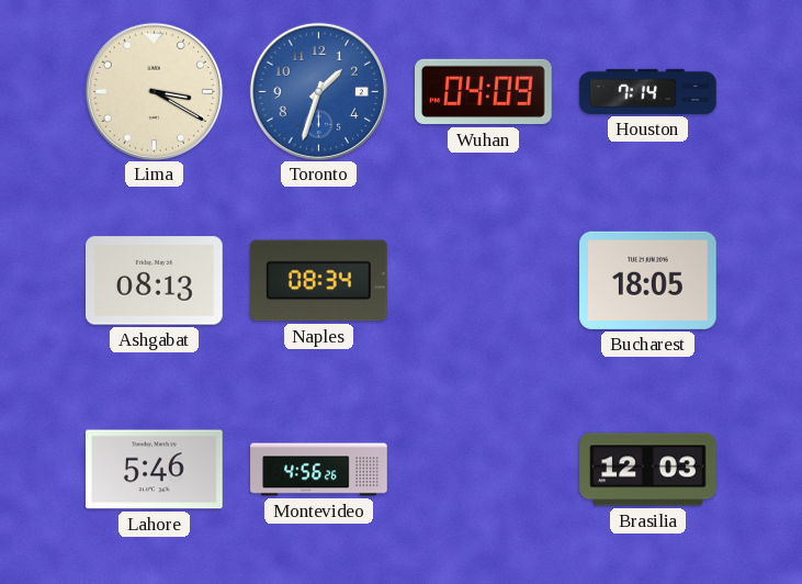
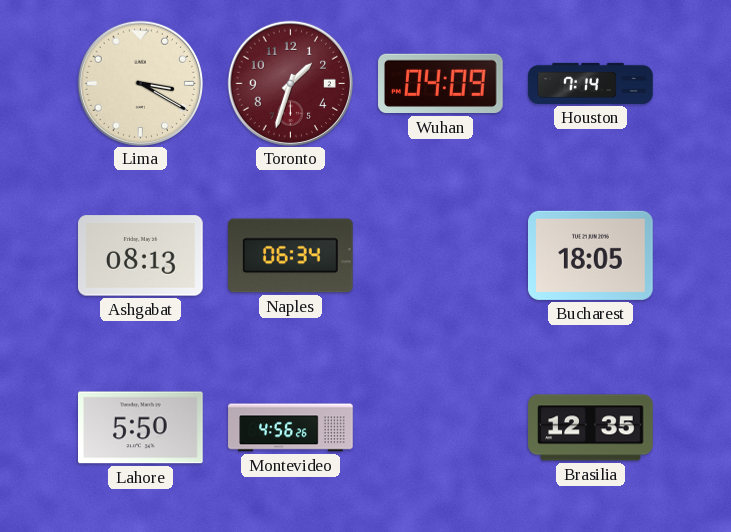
Toronto dial: blue -> burgundy (290, 83)
Naples: 08:34 -> 06:34 (291, 256)
Lahore: 5:46 -> 5:50 (141, 428)
Brasilia: 12:03 -> 12:35 (591, 428)
